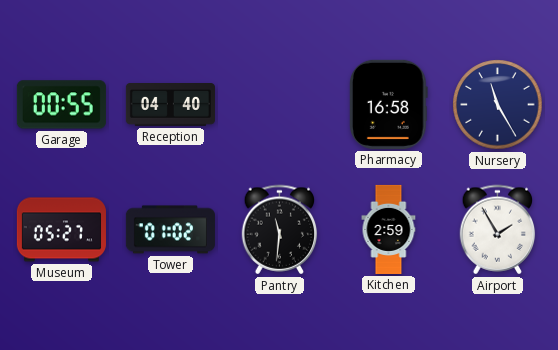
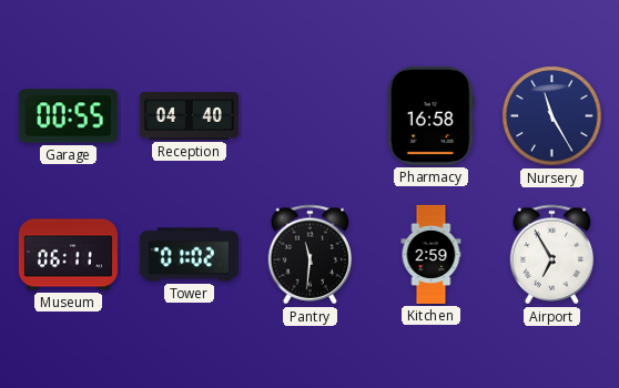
Museum: 05:27 -> 06:11 (68, 255)
Airport: 1:55 -> 6:55 (552, 255)
